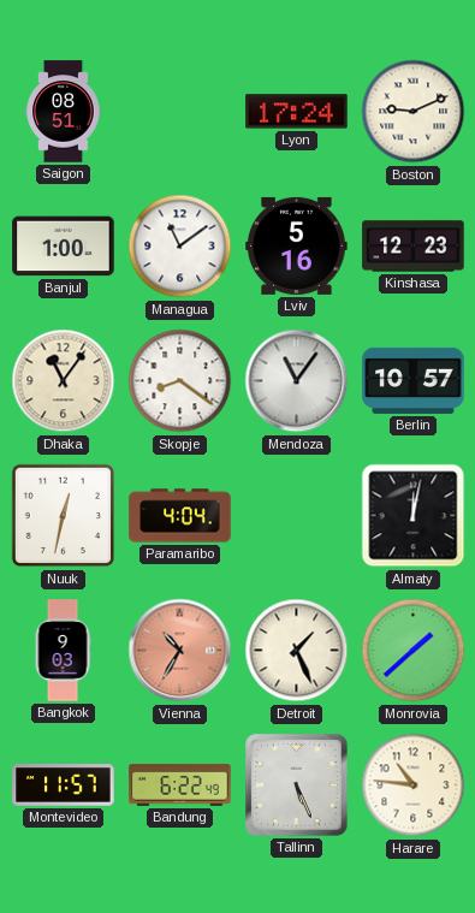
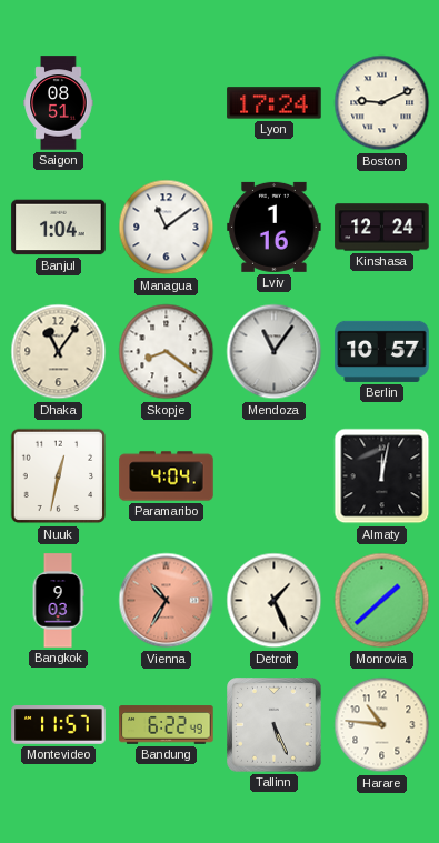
Banjul: 1:00 -> 1:04 (59, 228)
Lviv: 5:16 -> 1:16 (275, 227)
Kinshasa: 12:23 -> 12:24 (382, 228)
